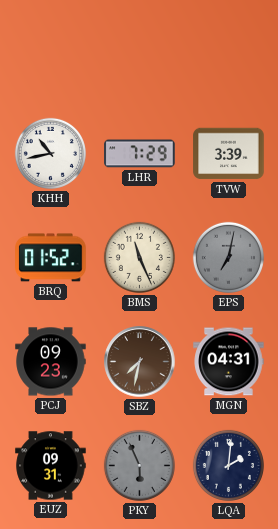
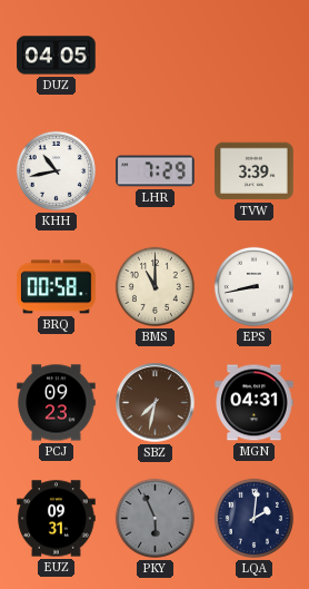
DUZ: none -> 04:05 (57, 56)
BRQ: 01:52 -> 00:58 (57, 287)
BMS: 11:26 -> 11:00 (154, 286)
EPS: 7:02 -> 8:43 (253, 286)
EPS dial: grey -> white (253, 286)
